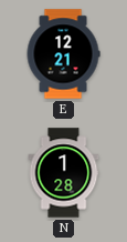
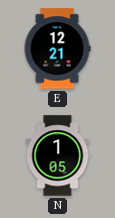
N: 1:28 -> 1:05 (58, 156)
